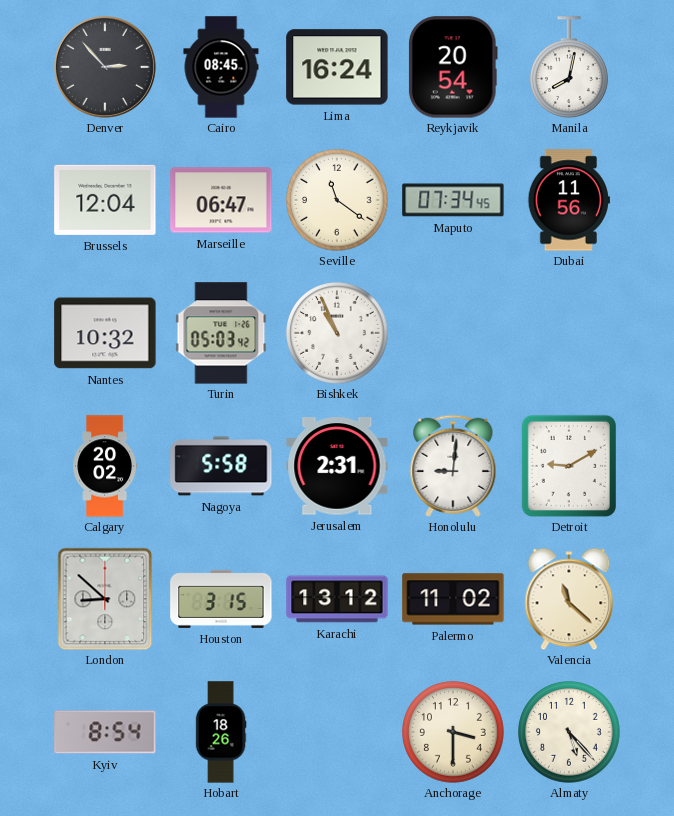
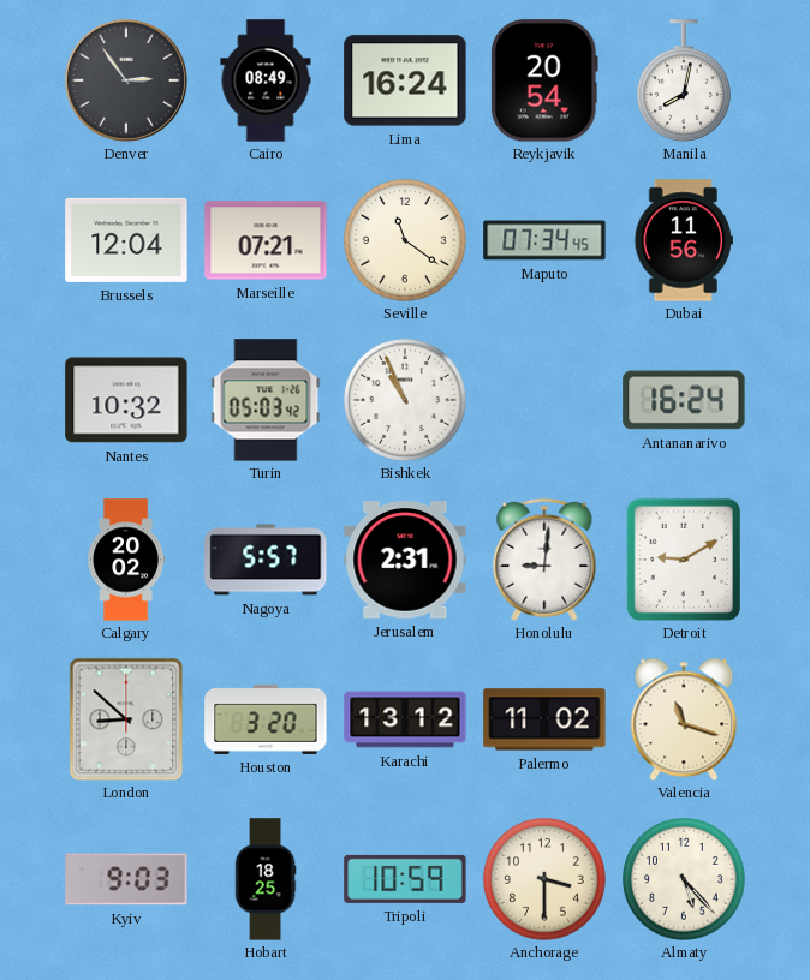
Denver: 2:53 -> 2:54 (126, 80)
Cairo: 08:45 -> 08:49 (266, 80)
Marseille: 06:47 -> 07:21 (266, 240)
Antananarivo: none -> 16:24 (684, 400)
Nagoya: 5:58 -> 5:57 (266, 560)
Houston: 3:15 -> 3:20 (266, 719)
Valencia: 11:22 -> 11:18 (684, 719)
Kyiv: 8:54 -> 9:03 (126, 879)
Hobart: 18:26 -> 18:25 (266, 879)
Tripoli: none -> 10:59 (405, 879)
